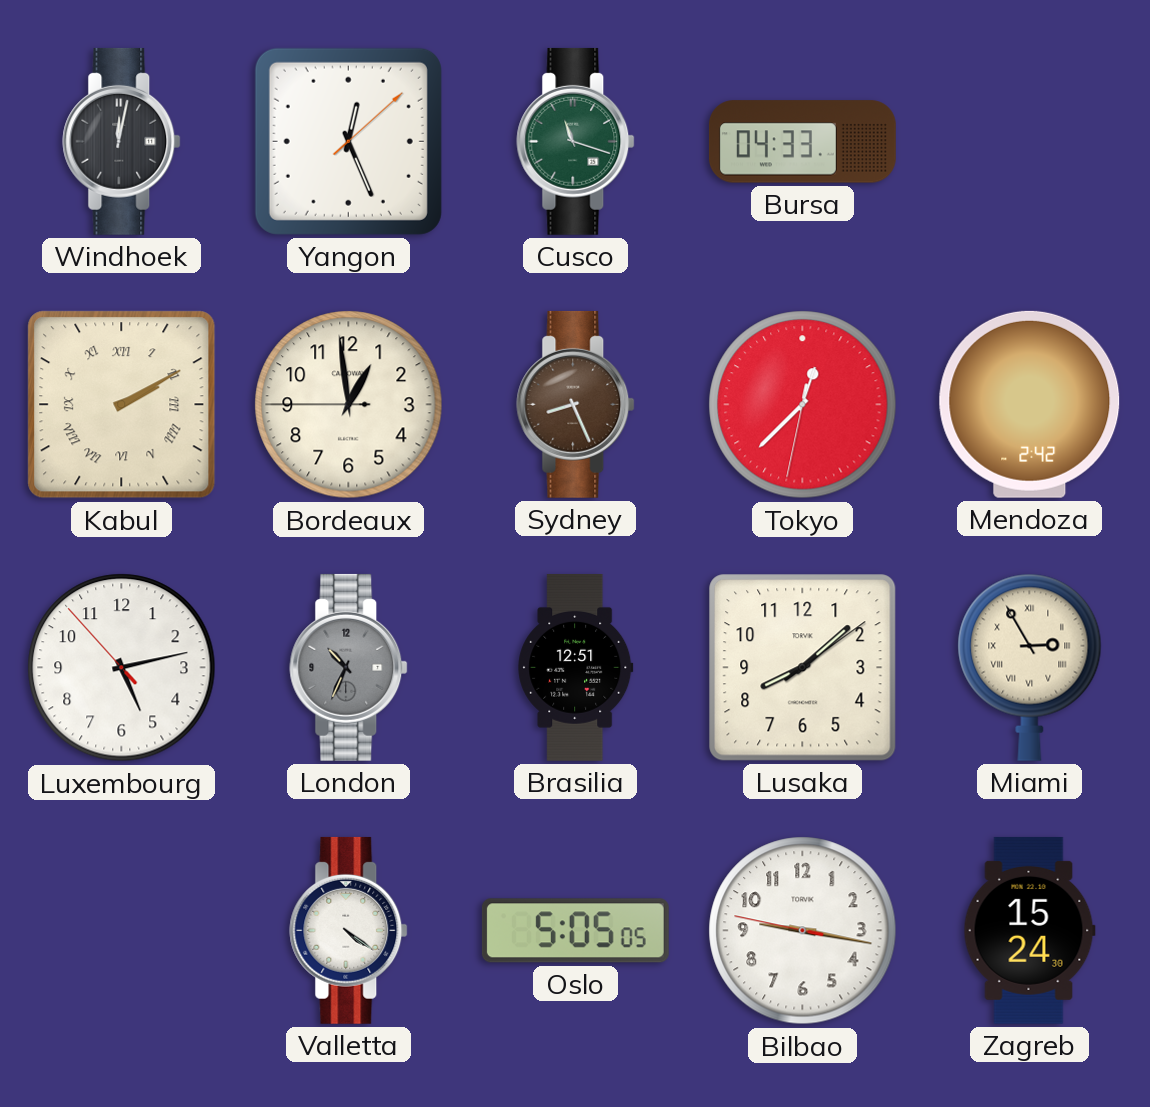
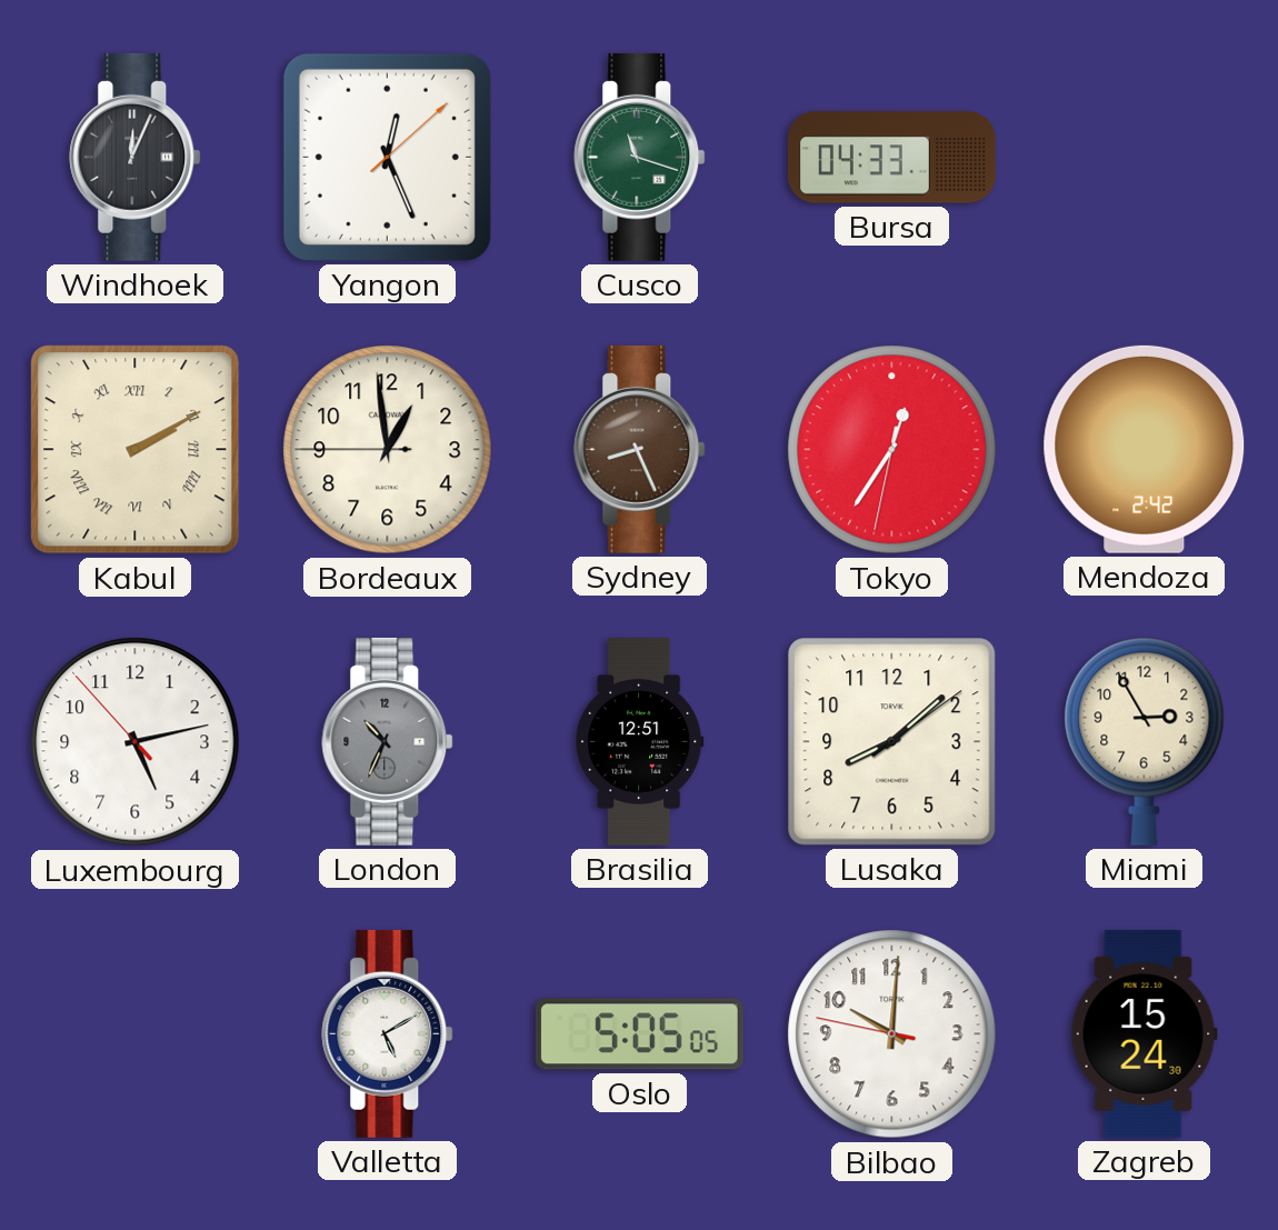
Windhoek: 12:02 -> 12:04 (136, 157)
Tokyo: 12:37 -> 12:35 (892, 450)
Miami numerals: Roman -> Arabic (1145, 741)
Valletta: 4:21 -> 5:10 (388, 1033)
Bilbao: 9:16 -> 10:00 (892, 1034)
